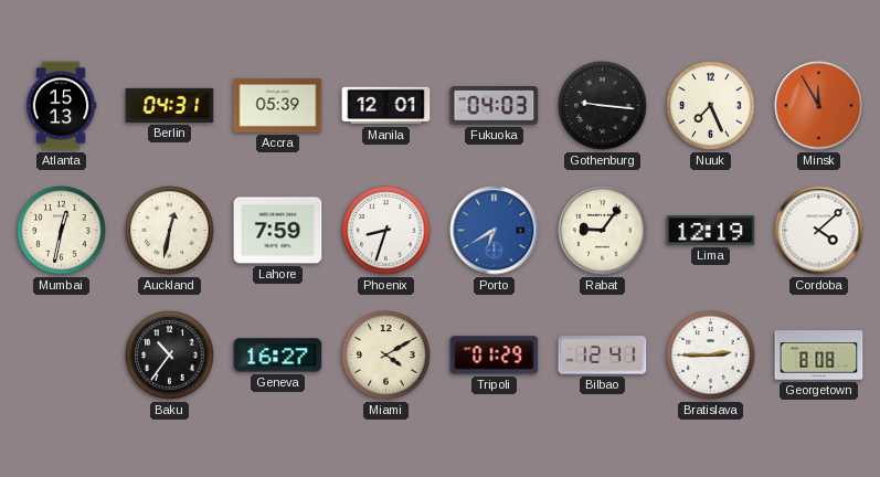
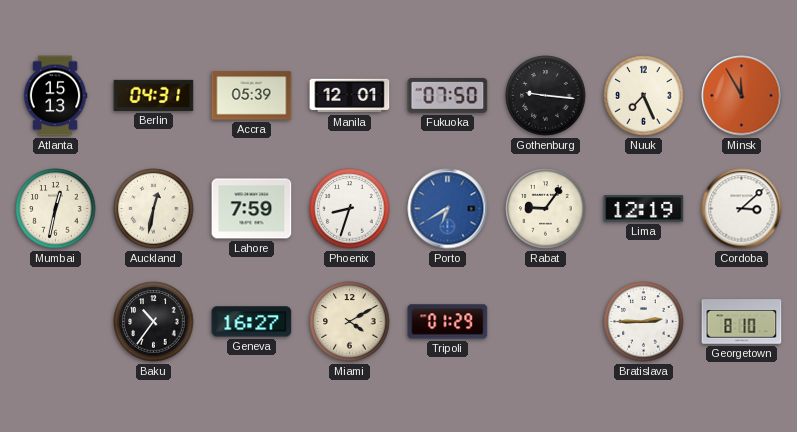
Fukuoka: 04:03 -> 07:50 (448, 96)
Cordoba: 4:08 -> 3:08 (742, 209)
Bilbao: 12:41 -> none (603, 356)
Georgetown: 8:08 -> 8:10 (742, 322)
